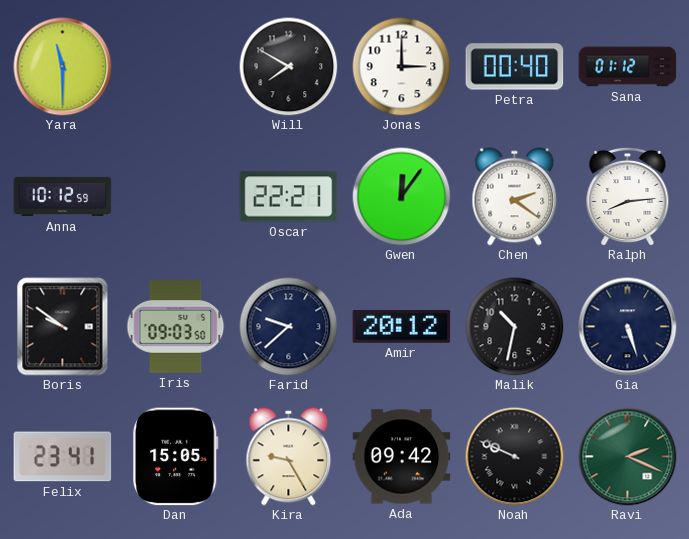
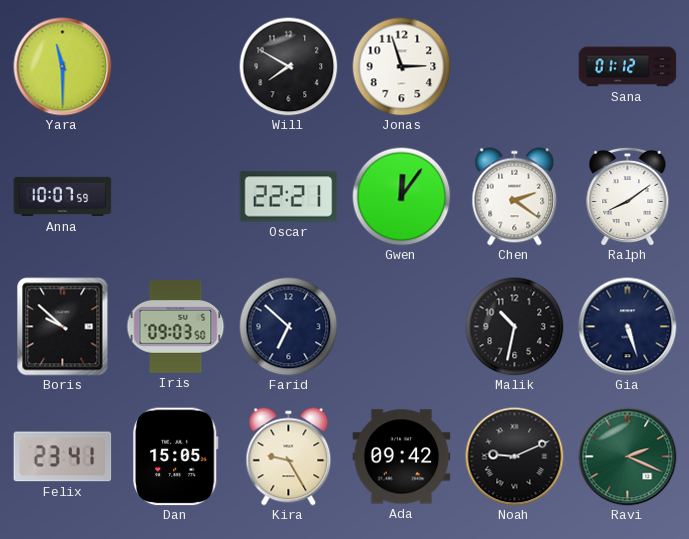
Jonas: 3:00 -> 2:57 (402, 67)
Petra: 00:40 -> none (515, 67)
Anna: 10:12 -> 10:07 (63, 197)
Ralph: 8:14 -> 8:09 (628, 196)
Boris: 9:51 -> 9:52 (63, 327)
Farid: 9:38 -> 6:52 (289, 327)
Amir: 20:12 -> none (402, 327)
Noah: 9:49 -> 9:11 (515, 457)
